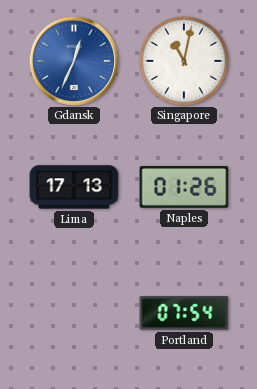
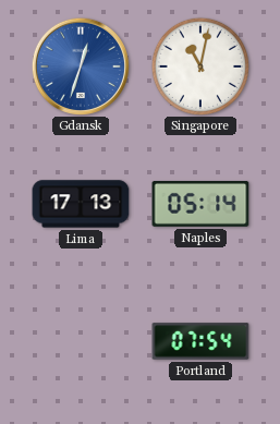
Gdansk: 12:34 -> 12:33 (80, 65)
Naples: 01:26 -> 05:14 (200, 205)
